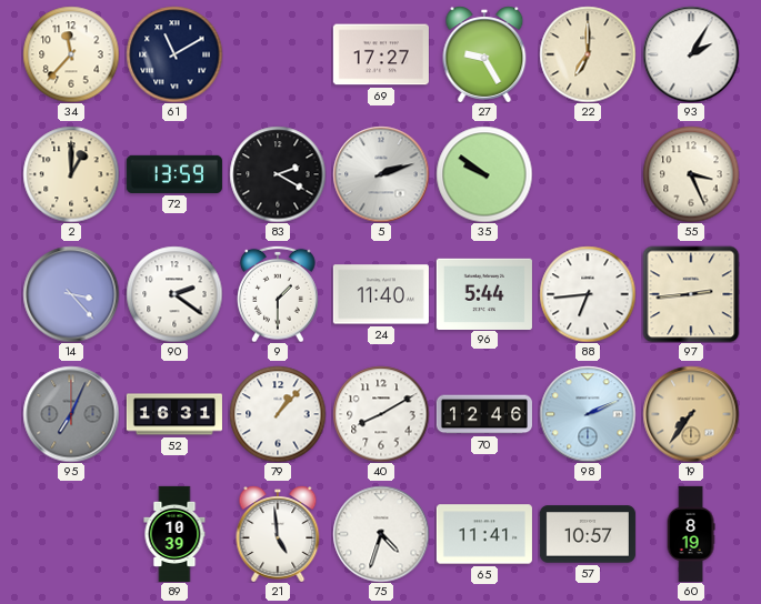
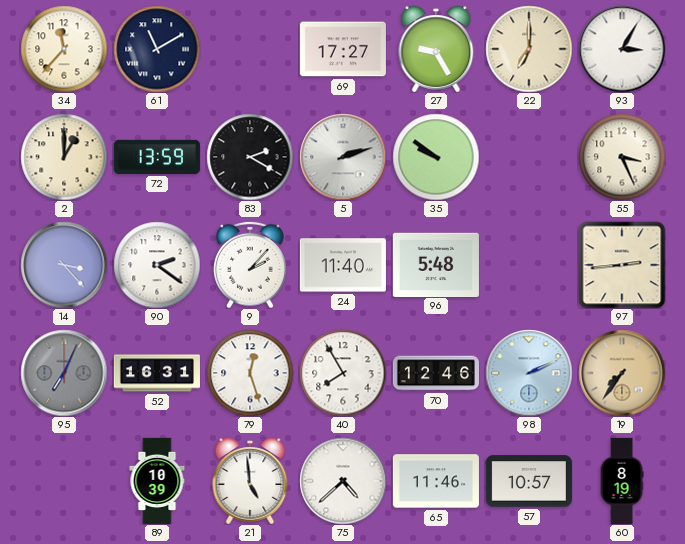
93: 2:05 -> 3:05 (622, 49)
9: 1:30 -> 2:07 (251, 265)
96: 5:44 -> 5:48 (436, 264)
88: 6:44 -> none (588, 294)
79: 1:07 -> 12:27 (250, 373)
40: 8:10 -> 7:55 (343, 373)
75: 4:33 -> 4:38 (343, 481)
65: 11:41 -> 11:46 (436, 481)
